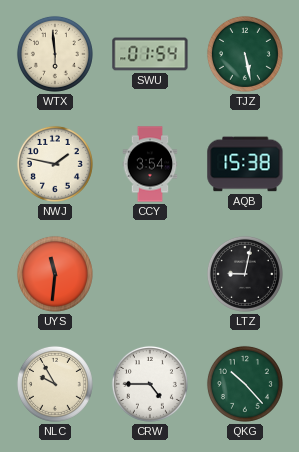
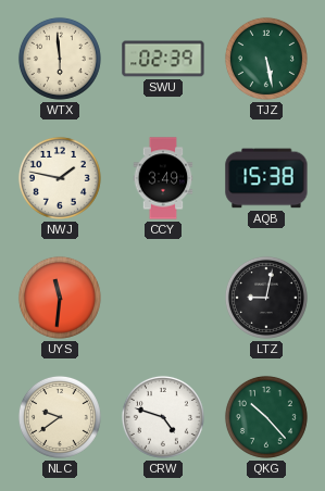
SWU: 01:54 -> 02:39 (163, 59)
CCY: 3:54 -> 3:49 (163, 178)
NLC: 9:55 -> 9:39 (60, 417)
CRW: 4:45 -> 4:48 (163, 417)
